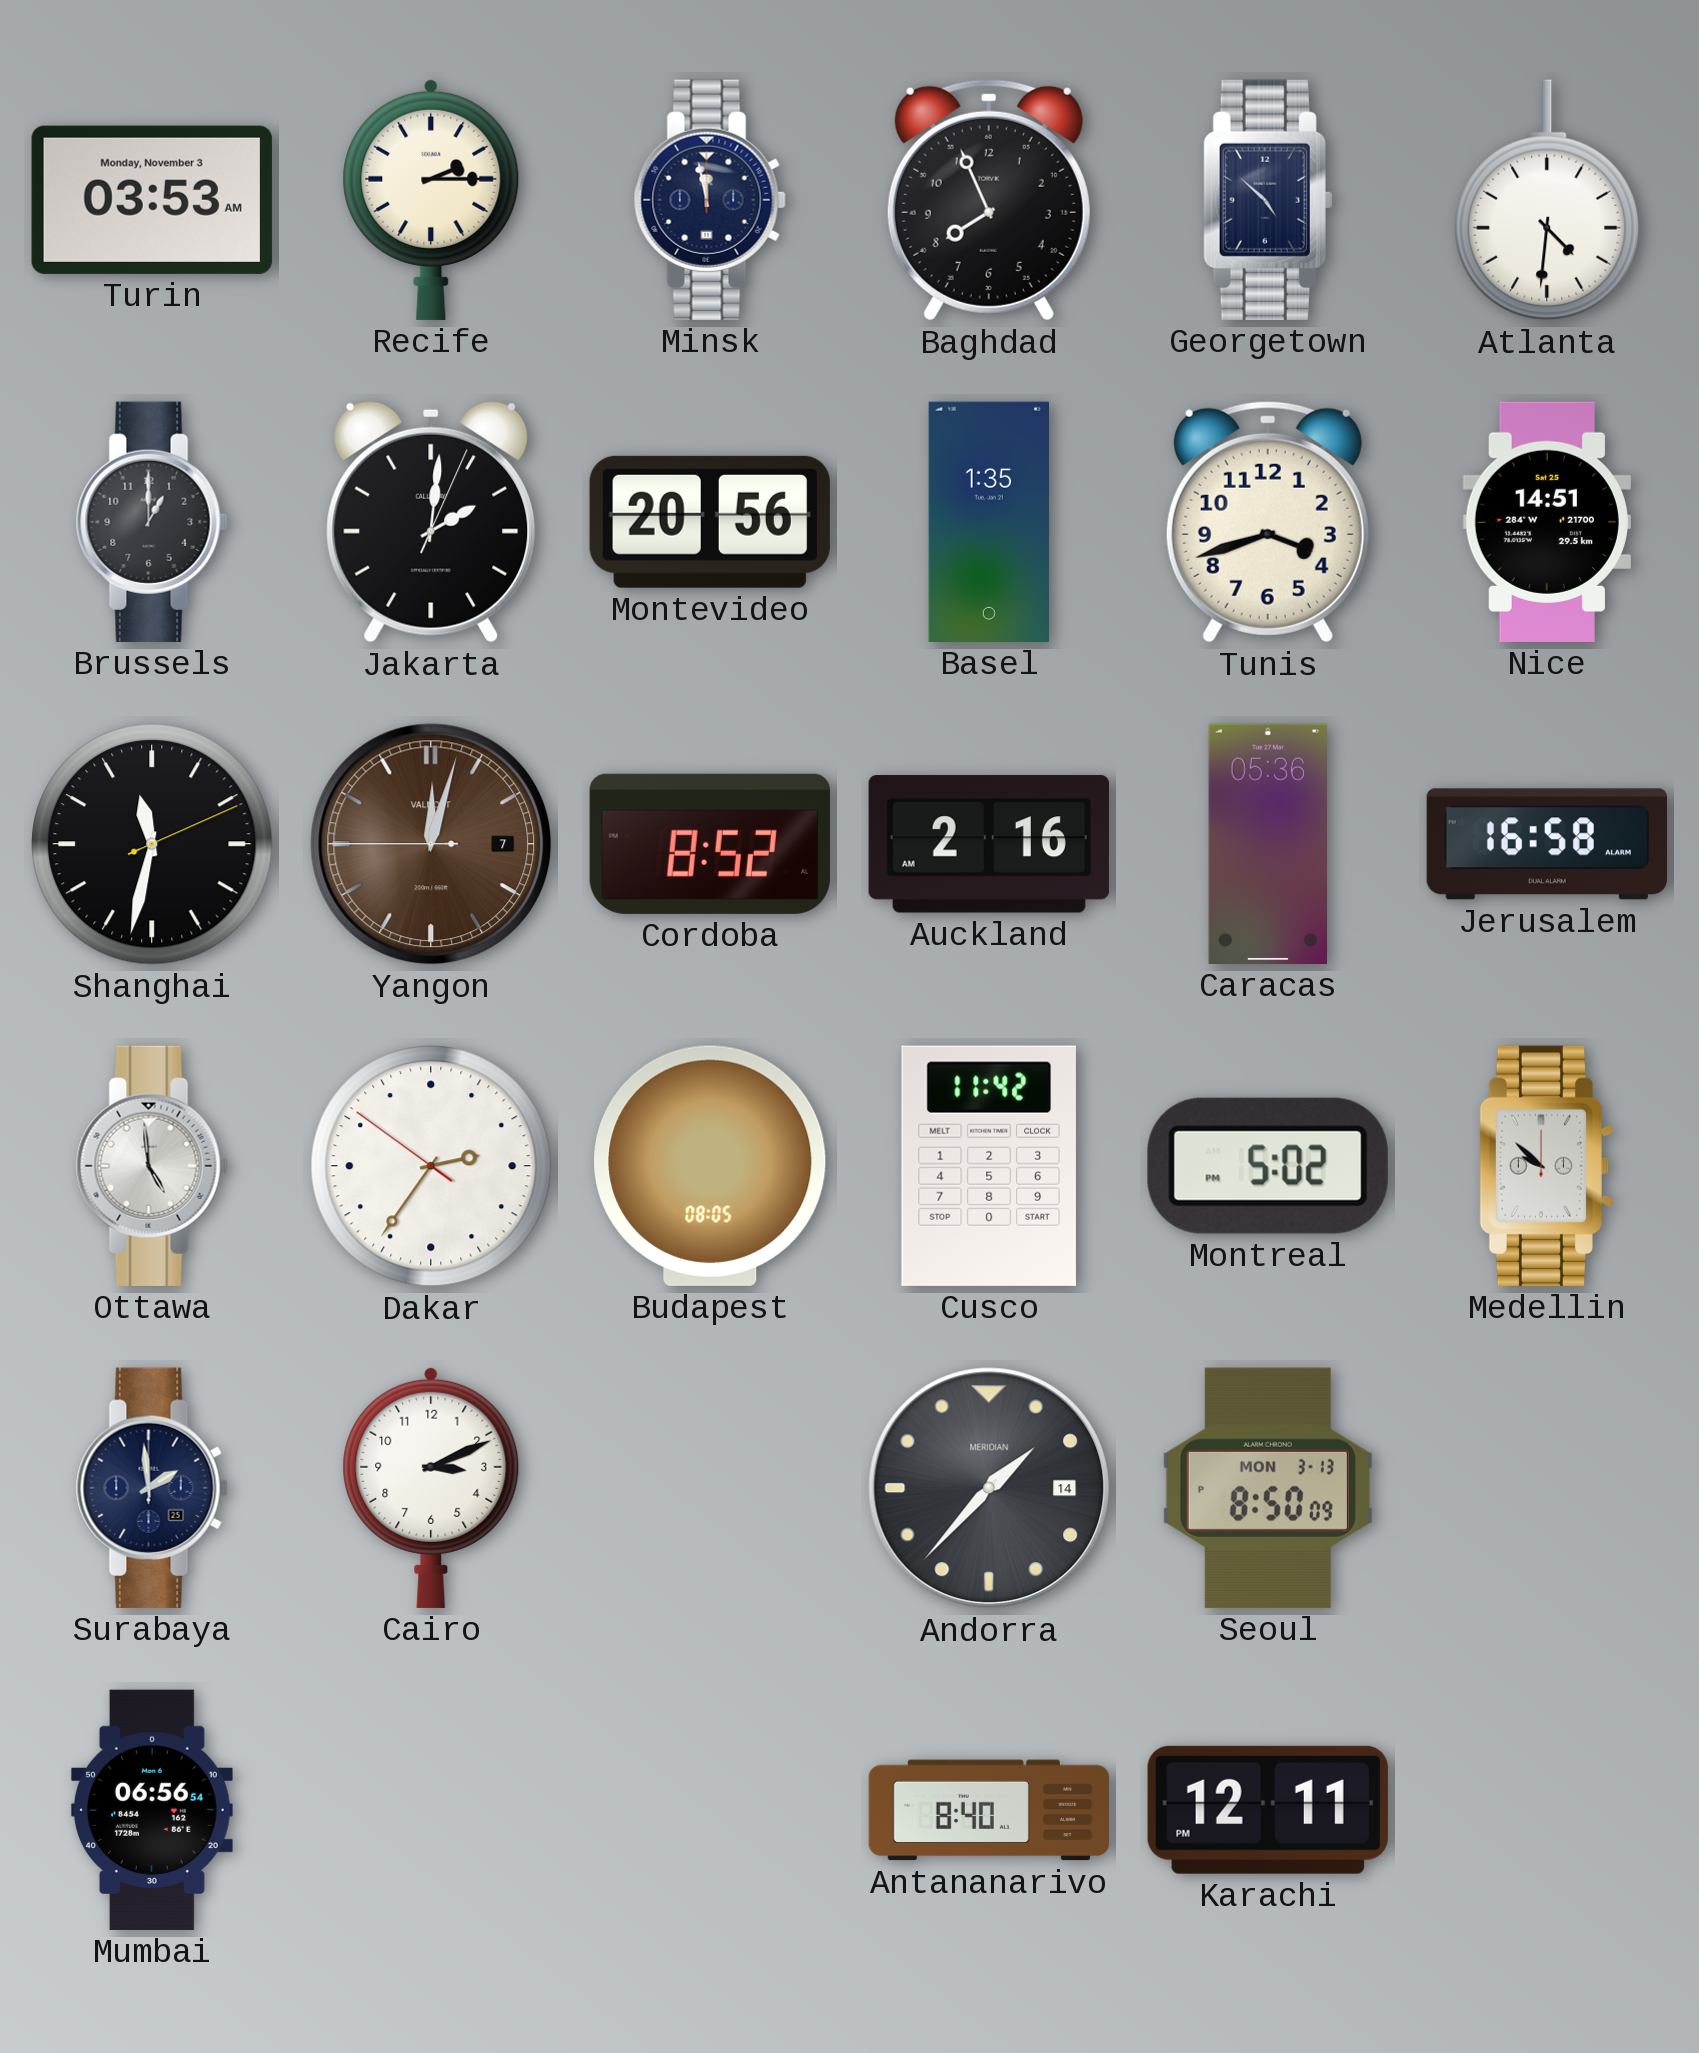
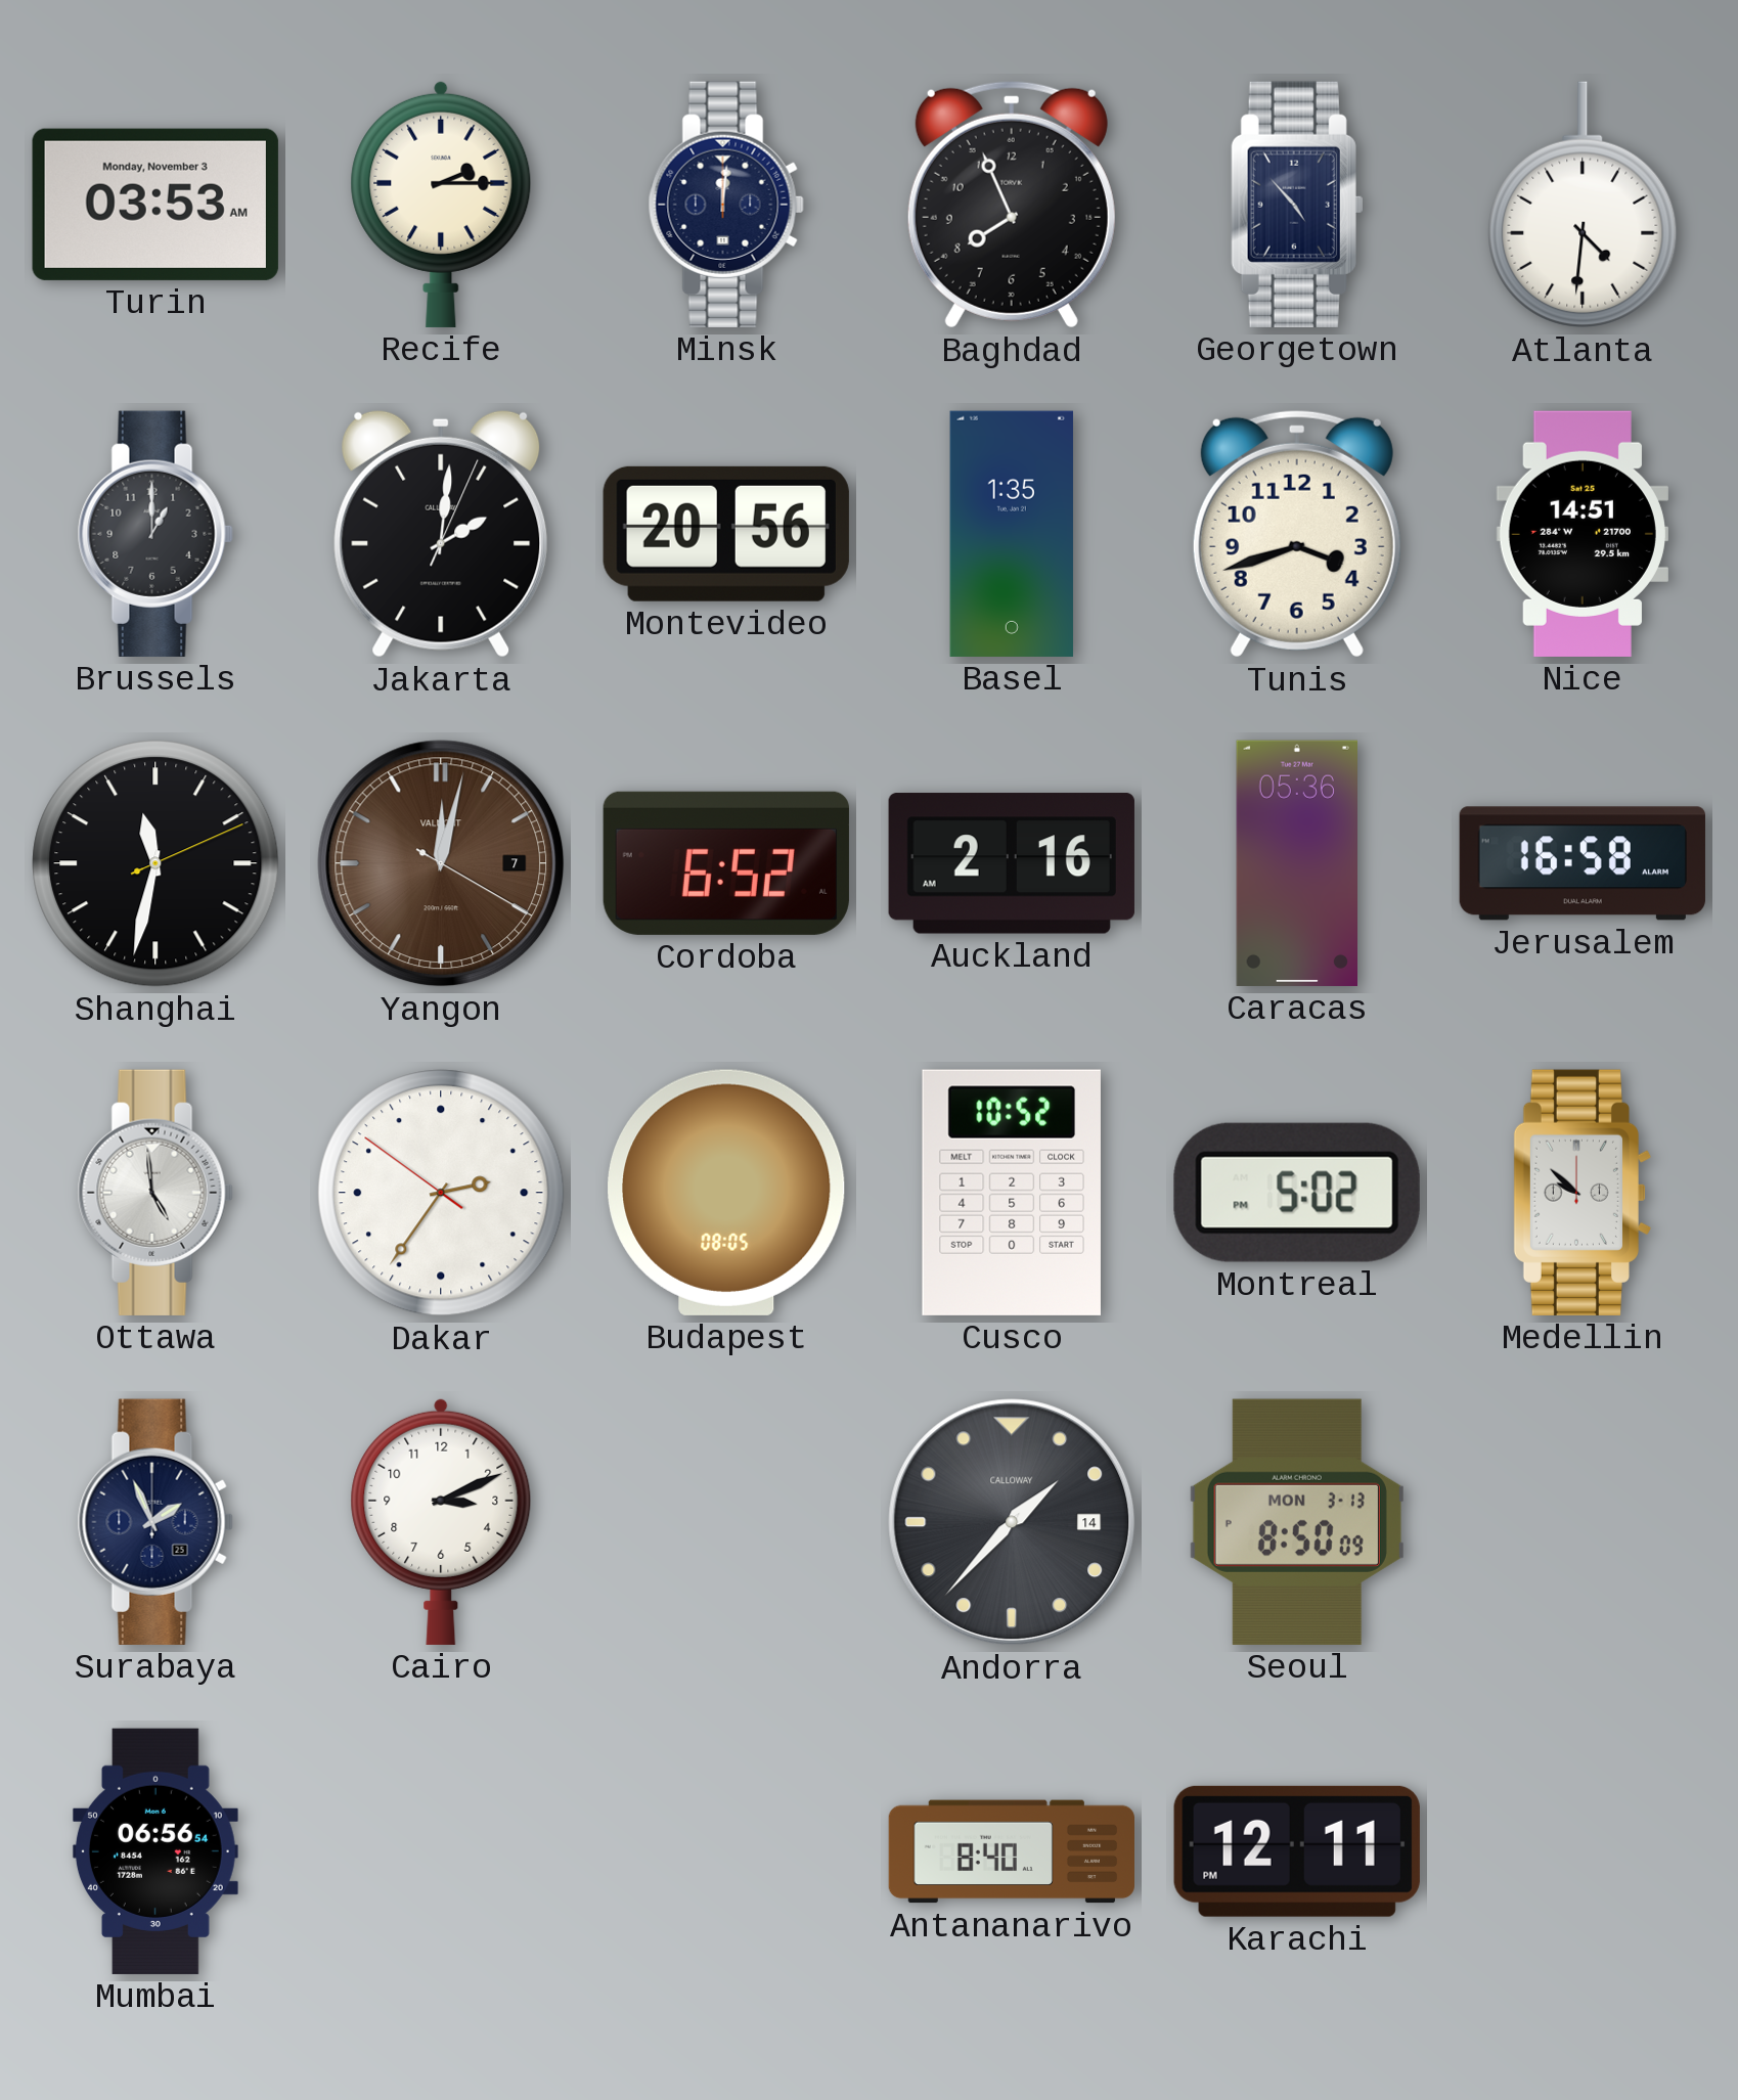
Minsk: 11:58 -> 12:01 (726, 205)
Georgetown: 4:52 -> 4:53 (1297, 205)
Yangon: 12:02:45 -> 12:02:20 (441, 863)
Cordoba: 8:52 -> 6:52 (726, 863)
Cusco: 11:42 -> 10:52 (1012, 1193)
Surabaya: 1:59 -> 1:56 (155, 1522)
Andorra brand: MERIDIAN -> CALLOWAY (1012, 1522)
